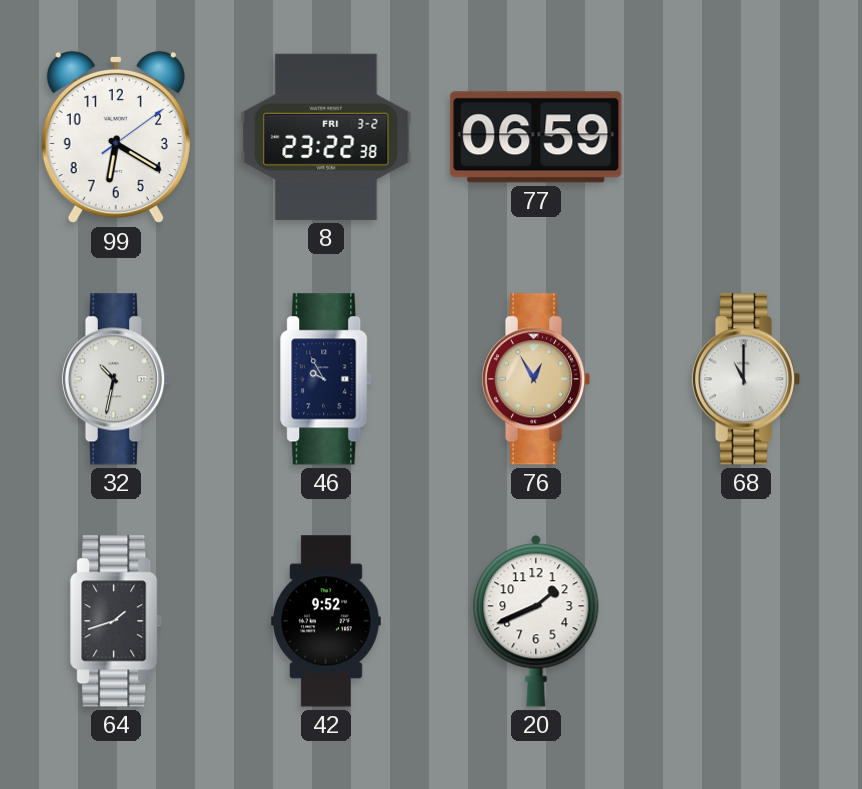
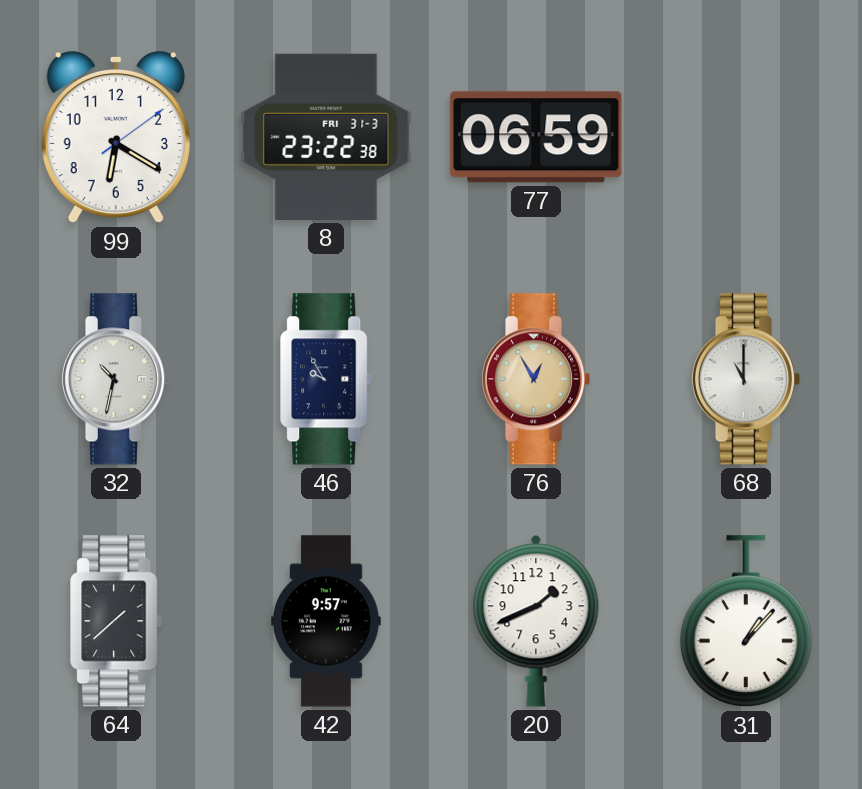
8 date: FRI 3-2 -> FRI 31-3 (326, 137)
64: 1:42 -> 1:38 (117, 621)
42: 9:52 -> 9:57 (327, 621)
31: none -> 1:07 (746, 622)
